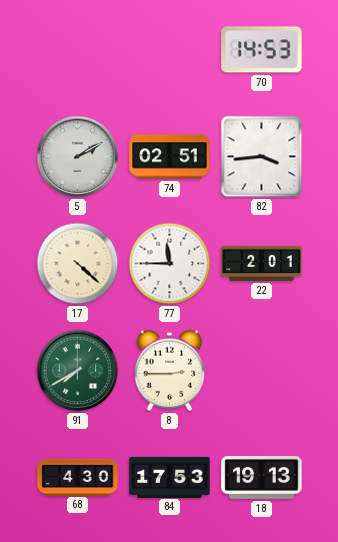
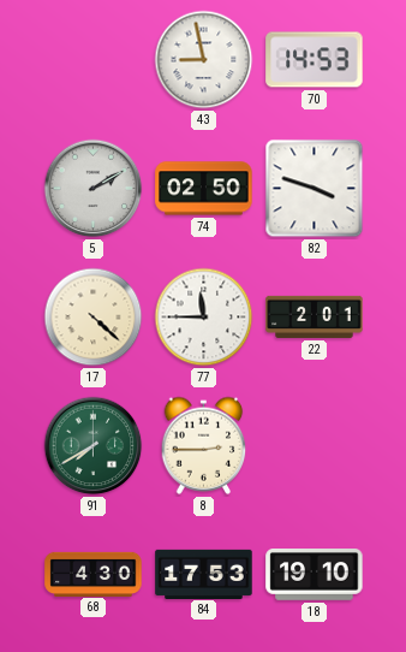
43: none -> 8:58 (204, 60)
74: 02:51 -> 02:50 (204, 189)
82: 3:44 -> 3:48 (315, 189)
18: 19:13 -> 19:10 (315, 575)
